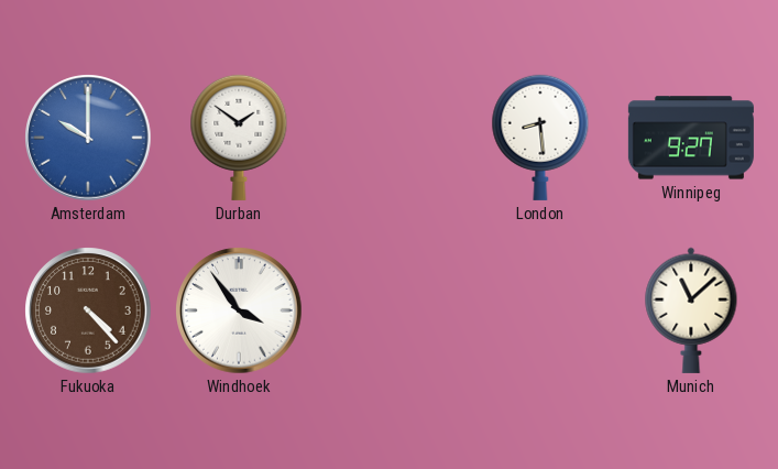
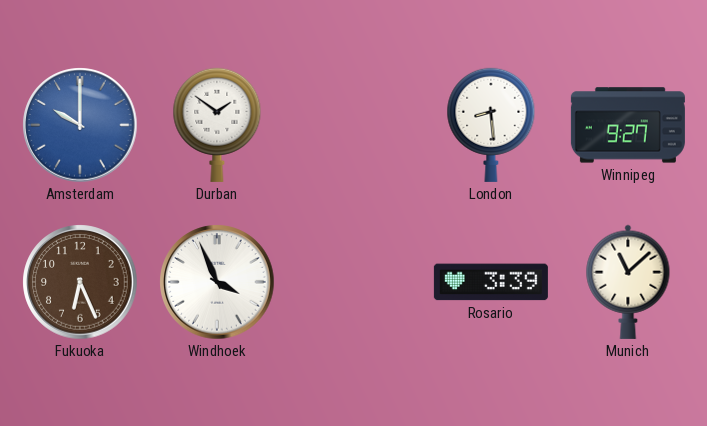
Fukuoka: 4:23 -> 6:26 (80, 282)
Windhoek: 3:54 -> 3:56 (217, 282)
Rosario: none -> 3:39 (491, 282)
